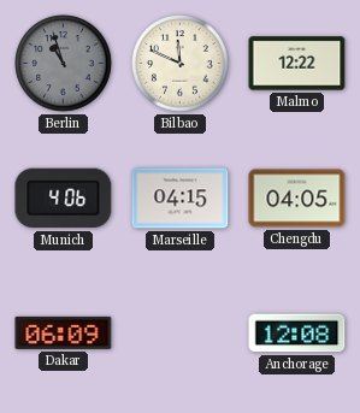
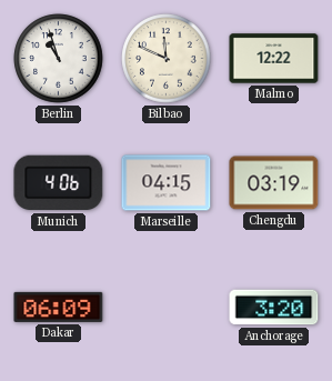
Berlin dial: grey -> white (59, 59)
Chengdu: 04:05 -> 03:19 (274, 183)
Anchorage: 12:08 -> 3:20 (274, 308)
